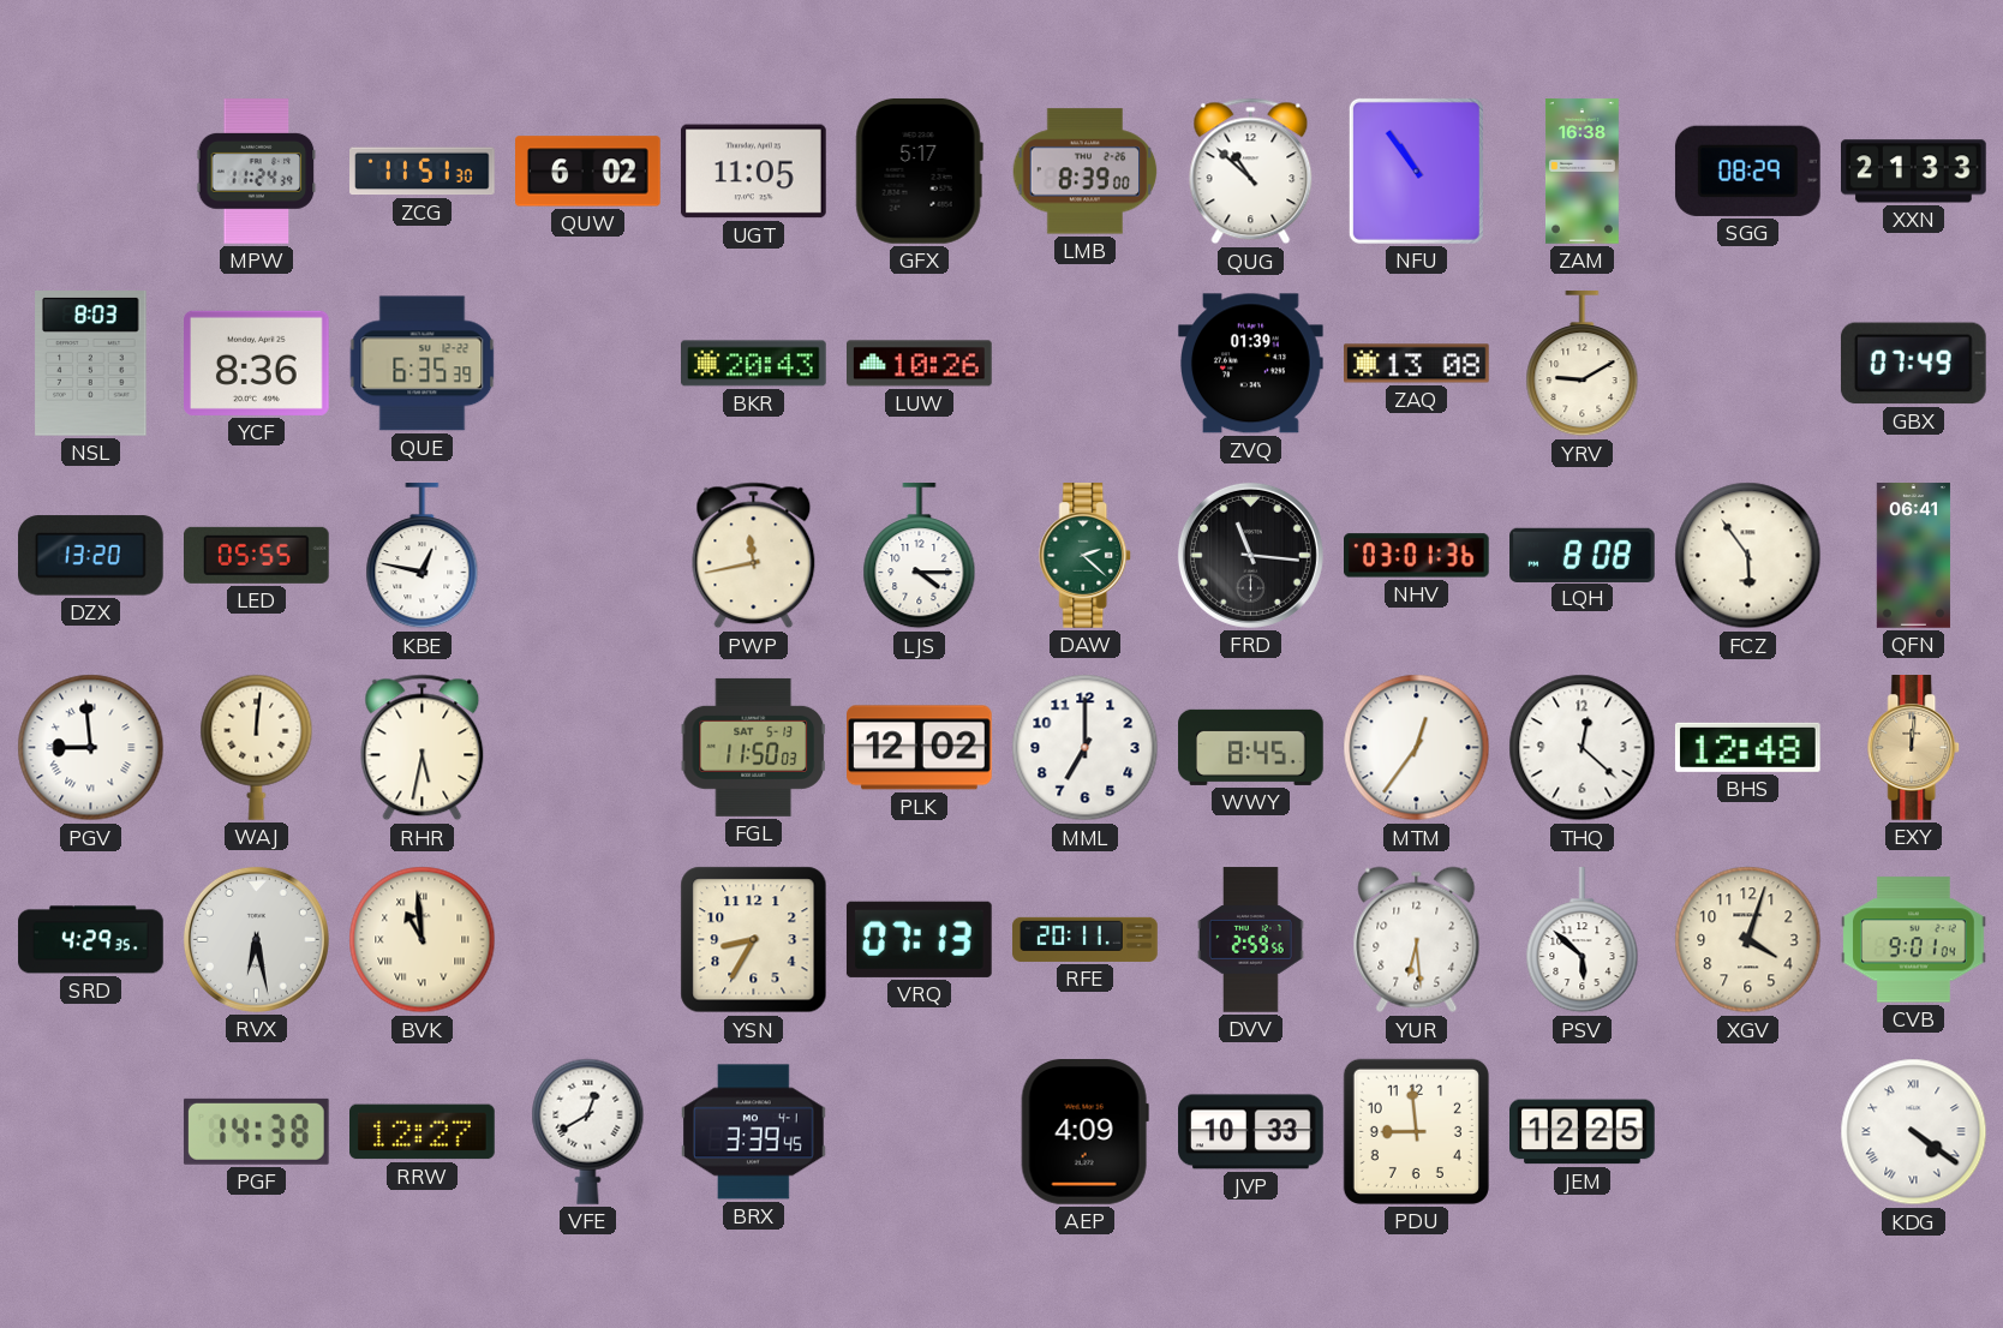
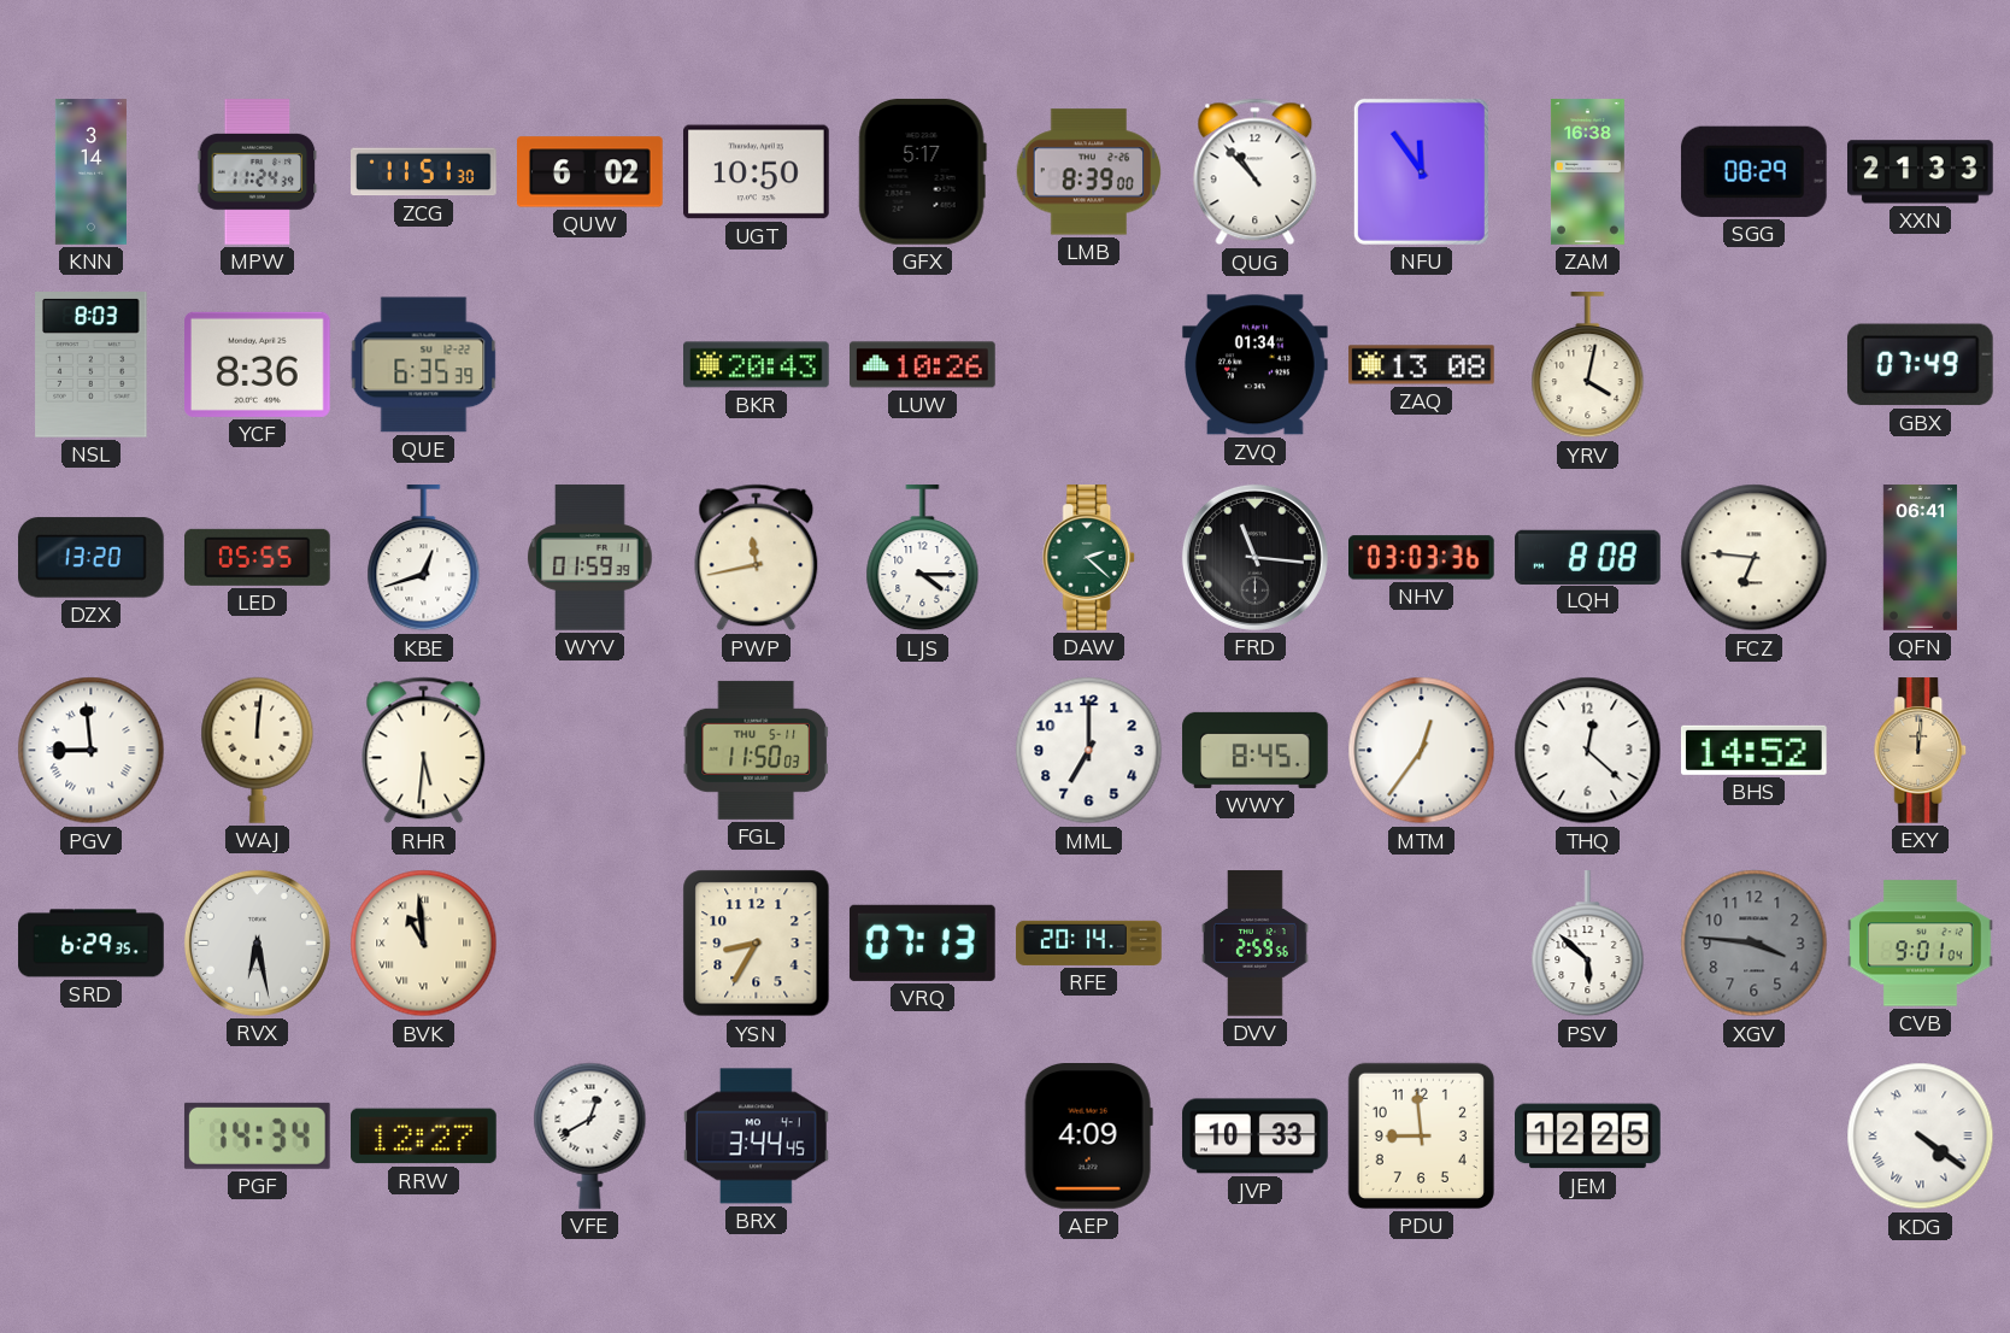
KNN: none -> 3:14 (90, 172)
UGT: 11:05 -> 10:50 (757, 172)
QUG: 10:52 -> 10:53 (1256, 172)
NFU: 10:54 -> 11:54 (1421, 171)
ZVQ: 01:39 -> 01:34 (1256, 365)
YRV: 9:10 -> 4:02 (1588, 365)
KBE: 12:47 -> 12:42 (424, 558)
WYV: none -> 01:59 (590, 558)
NHV: 03:01 -> 03:03 (1422, 558)
FCZ: 5:54 -> 6:46 (1755, 558)
RHR: 5:32 -> 5:31 (424, 751)
FGL date: SAT 5-13 -> THU 5-11 (756, 750)
PLK: 12:02 -> none (920, 748)
BHS: 12:48 -> 14:52 (1753, 750)
SRD: 4:29 -> 6:29 (92, 944)
RFE: 20:11 -> 20:14 (1089, 943)
YUR: 6:29 -> none (1417, 940)
XGV: 4:03 -> 3:46 (1755, 944)
XGV dial: cream -> grey (1755, 944)
PGF: 14:38 -> 14:34 (257, 1135)
BRX: 3:39 -> 3:44 (757, 1137)
